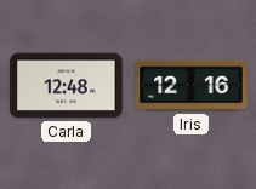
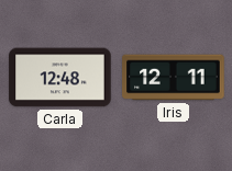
Iris: 12:16 -> 12:11 (174, 78)
